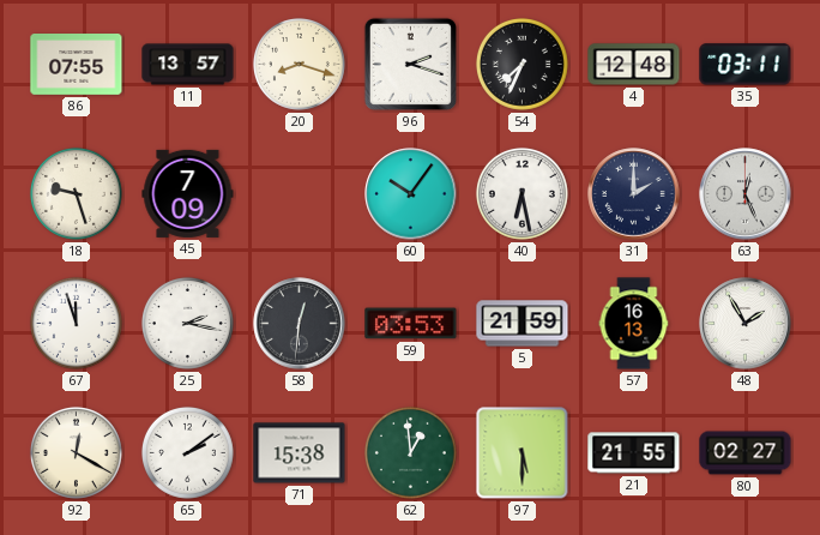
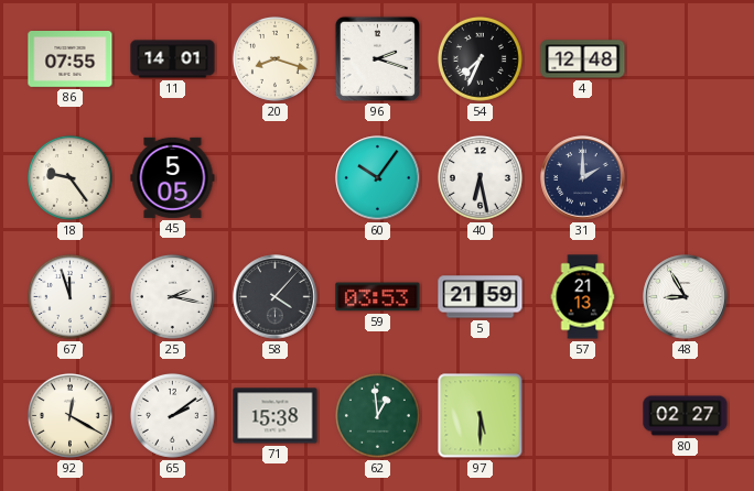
11: 13:57 -> 14:01 (173, 59)
35: 03:11 -> none (746, 65)
18: 9:27 -> 9:24 (69, 177)
45: 7:09 -> 5:05 (173, 177)
63: 12:26 -> none (746, 194)
58: 12:31 -> 4:07 (276, 297)
57: 16:13 -> 21:13 (583, 297)
48: 1:55 -> 8:55 (686, 297)
21: 21:55 -> none (634, 453)
